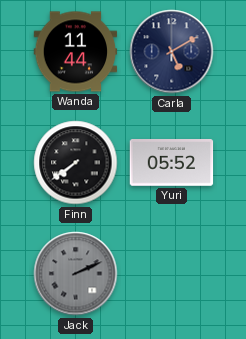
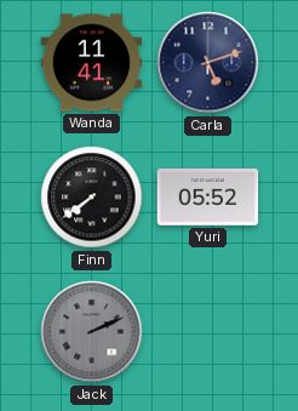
Wanda: 11:44 -> 11:41 (92, 63)
Carla: 5:10 -> 5:12 (208, 63)
